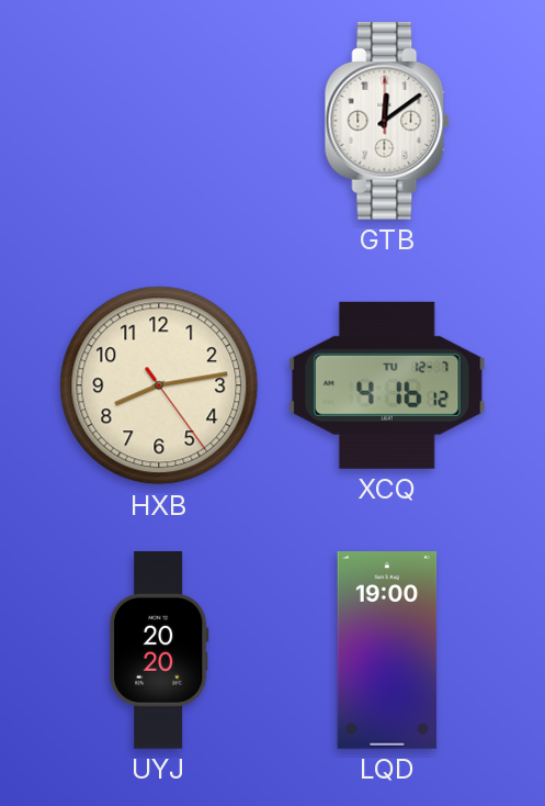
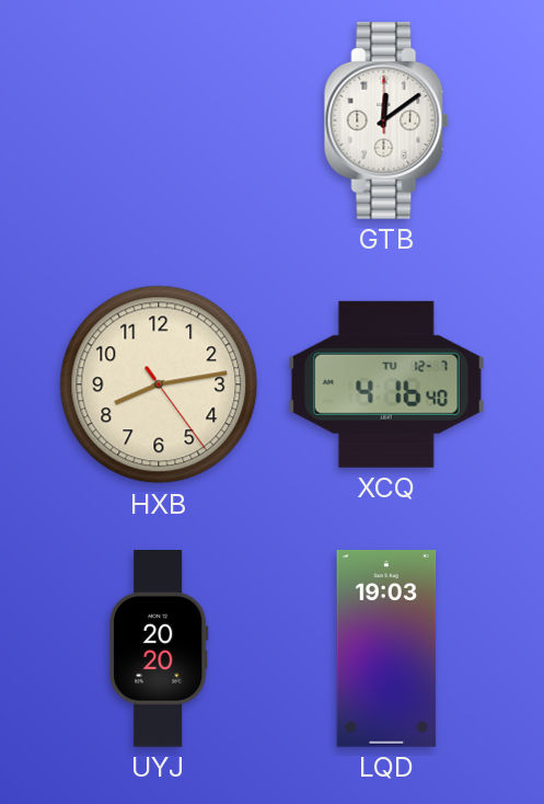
XCQ: 4:16:12 -> 4:16:40 (386, 384)
LQD: 19:00 -> 19:03 (386, 650)
